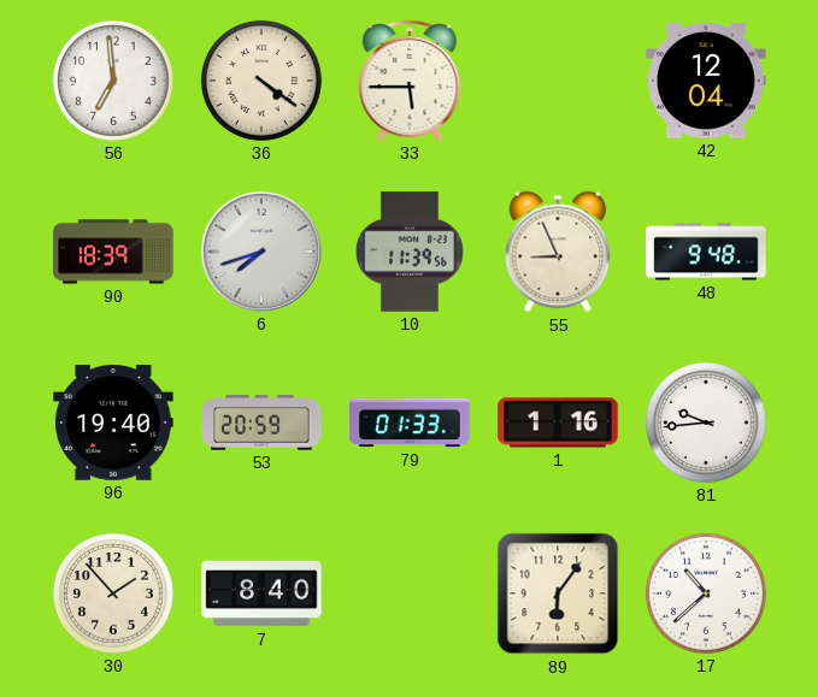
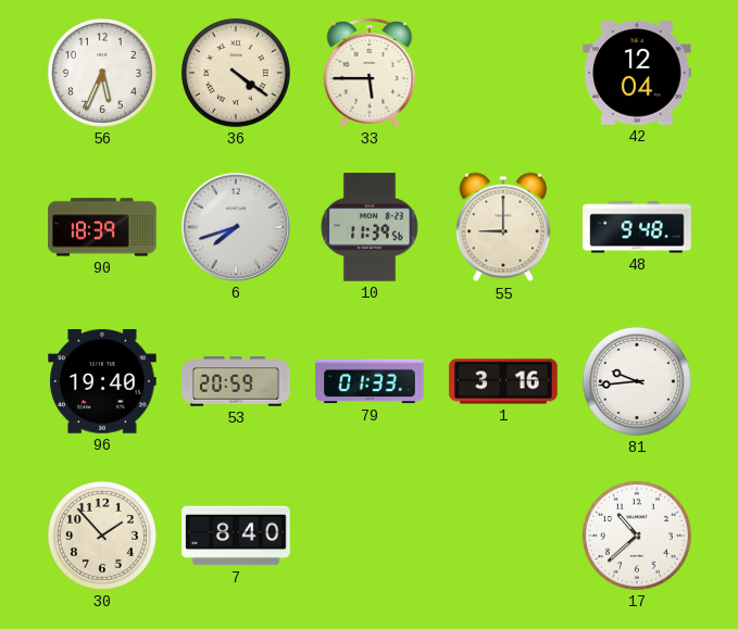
56: 6:59 -> 5:34 (102, 73)
55: 8:56 -> 9:00 (503, 227)
1: 1:16 -> 3:16 (503, 381)
89: 6:06 -> none (558, 593)
